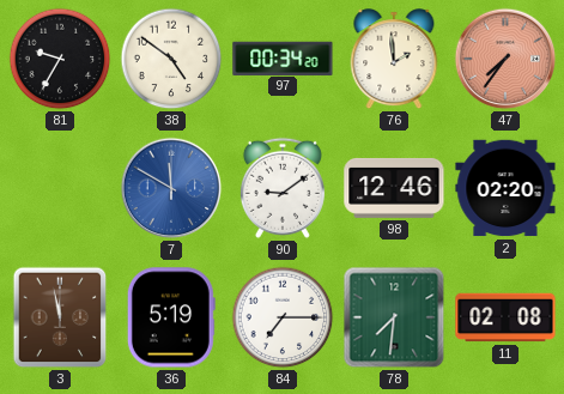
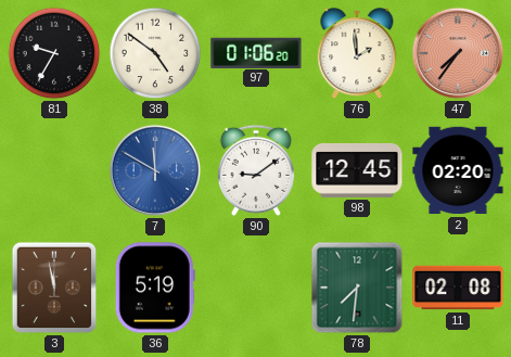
97: 00:34 -> 01:06 (256, 52)
98: 12:46 -> 12:45 (357, 170)
84: 7:15 -> none (283, 317)
